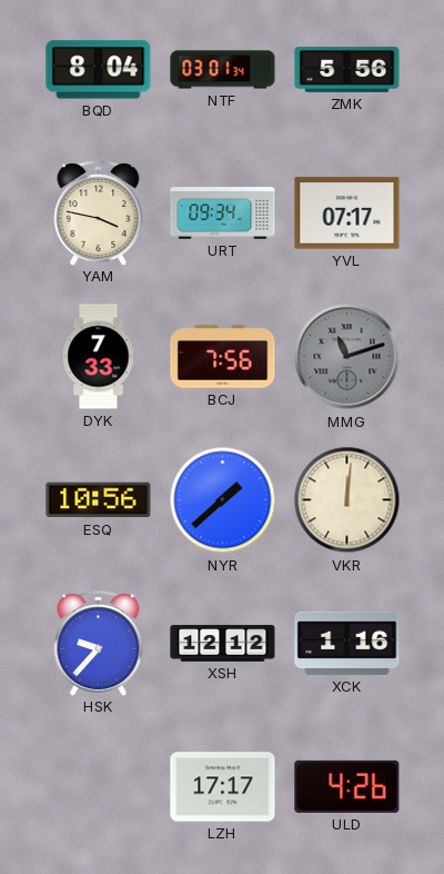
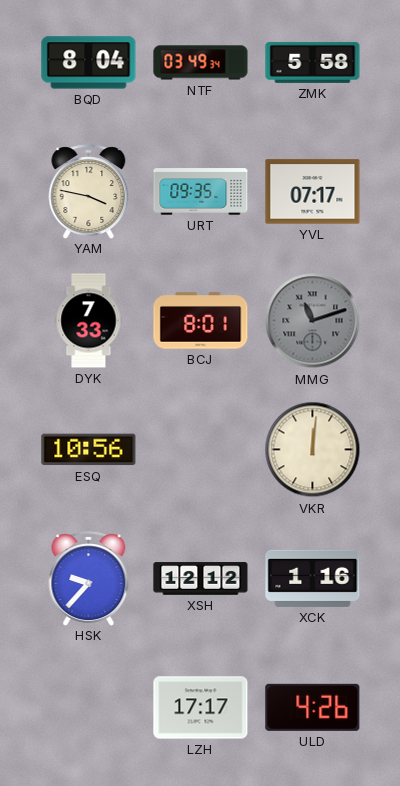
NTF: 03:01 -> 03:49 (201, 63)
ZMK: 5:56 -> 5:58 (313, 62)
URT: 09:34 -> 09:35 (201, 192)
BCJ: 7:56 -> 8:01 (201, 321)
NYR: 1:38 -> none (223, 500)
